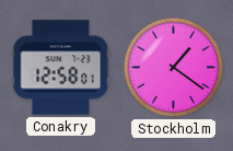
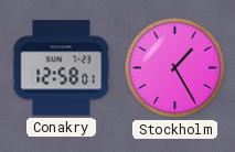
Stockholm: 1:21 -> 1:25 (175, 68)
